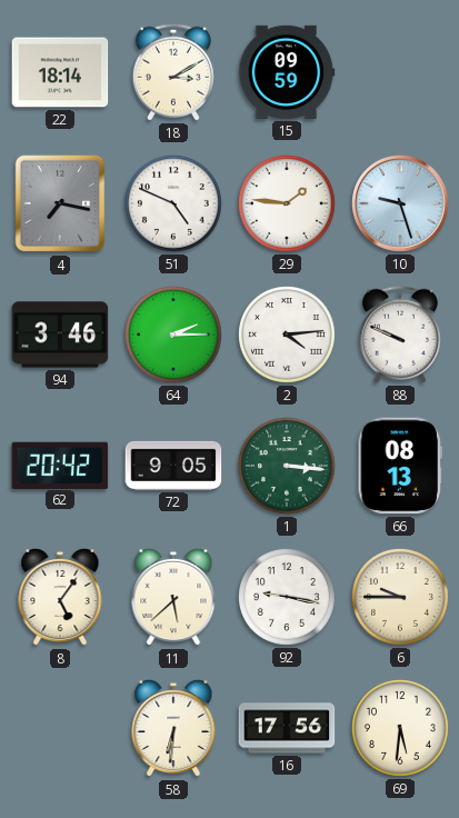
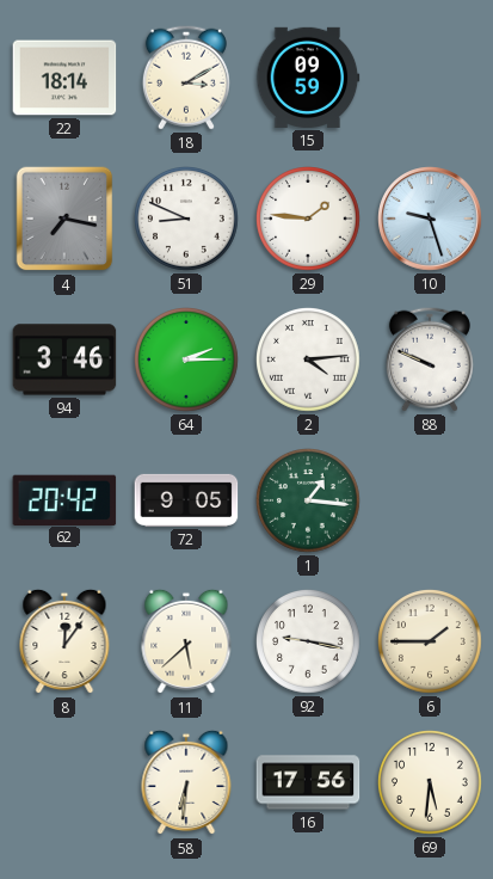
51: 4:49 -> 8:49 (187, 220)
1: 3:16 -> 1:16 (309, 502)
66: 08:13 -> none (400, 466)
8: 5:06 -> 12:06 (64, 641)
6: 9:45 -> 1:45 (431, 643)
